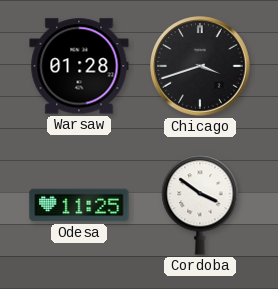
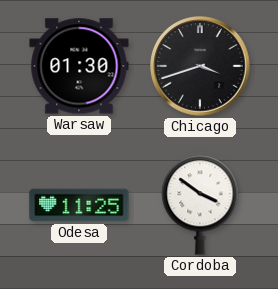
Warsaw: 01:28 -> 01:30 (79, 66)
